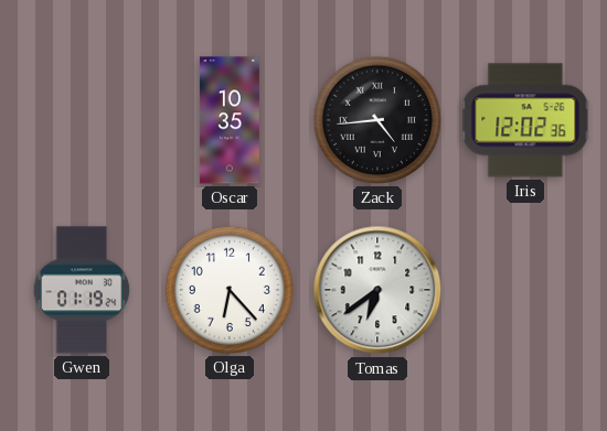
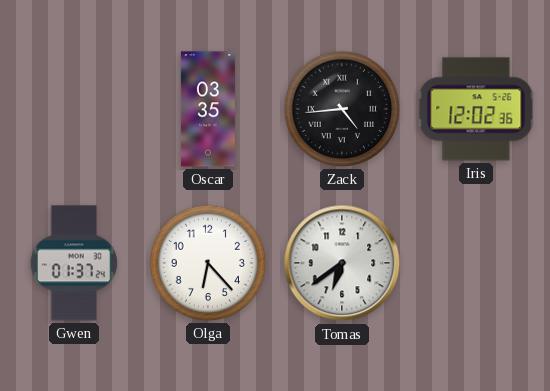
Oscar: 10:35 -> 03:35 (208, 109)
Gwen: 01:19 -> 01:37 (74, 263)
